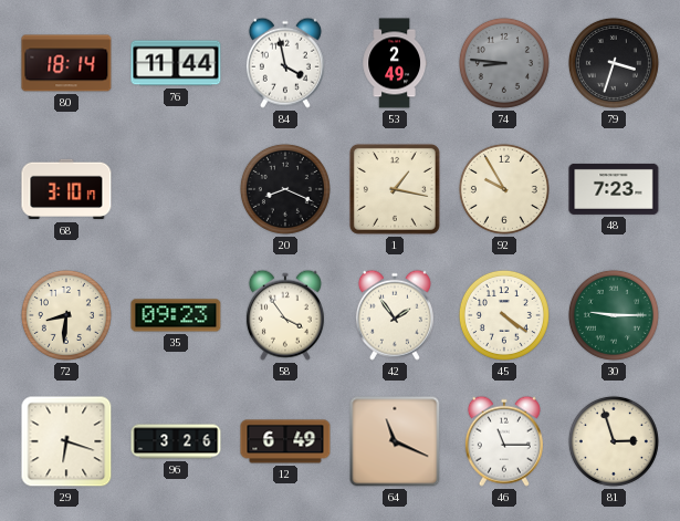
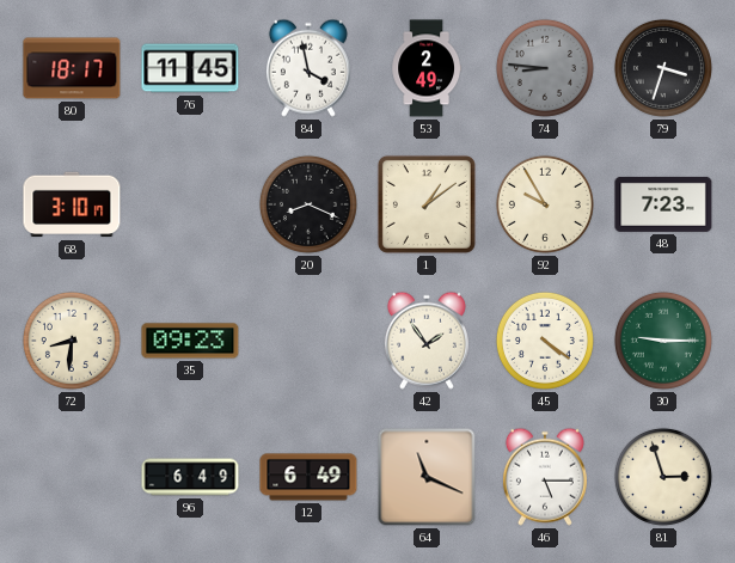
80: 18:14 -> 18:17 (72, 68)
76: 11:44 -> 11:45 (190, 68)
1: 1:17 -> 1:09 (427, 204)
58: 3:54 -> none (285, 315)
29: 6:18 -> none (66, 441)
96: 3:26 -> 6:49 (190, 477)
46: 11:15 -> 5:15 (545, 477)
